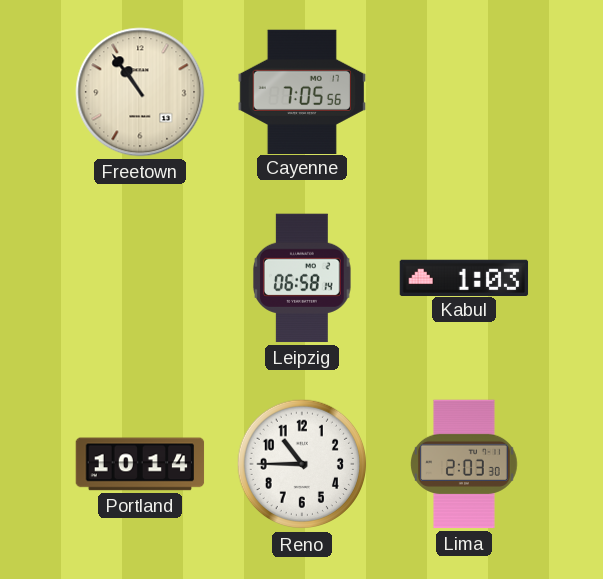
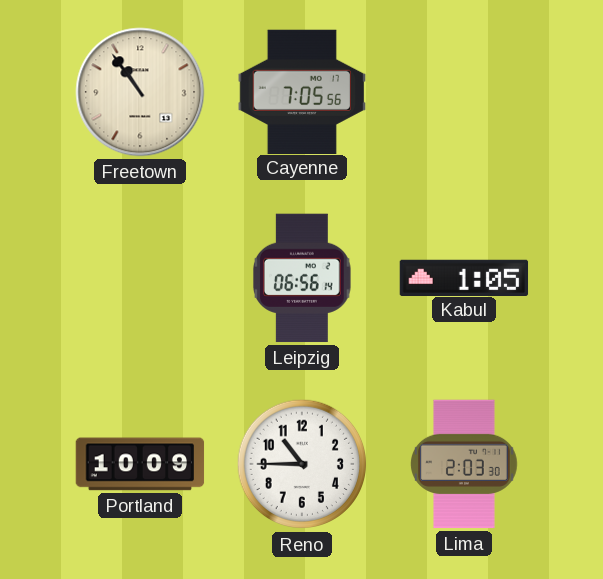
Leipzig: 06:58 -> 06:56 (303, 278)
Kabul: 1:03 -> 1:05 (464, 277)
Portland: 10:14 -> 10:09 (140, 464)
